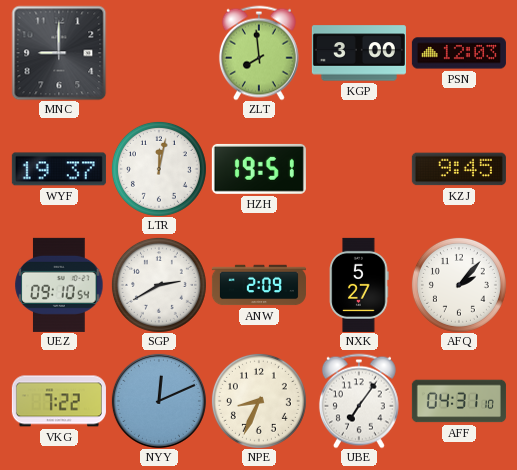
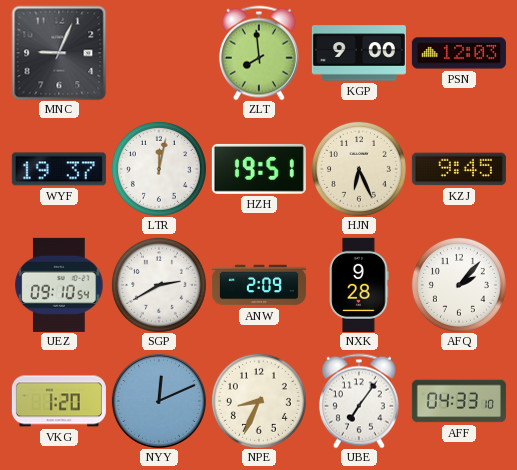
MNC: 9:00 -> 9:04 (59, 53)
KGP: 3:00 -> 9:00 (359, 53)
HJN: none -> 6:26 (359, 169)
NXK: 5:27 -> 9:28 (359, 285)
VKG: 7:22 -> 1:20 (59, 401)
AFF: 04:31 -> 04:33 (459, 401)
